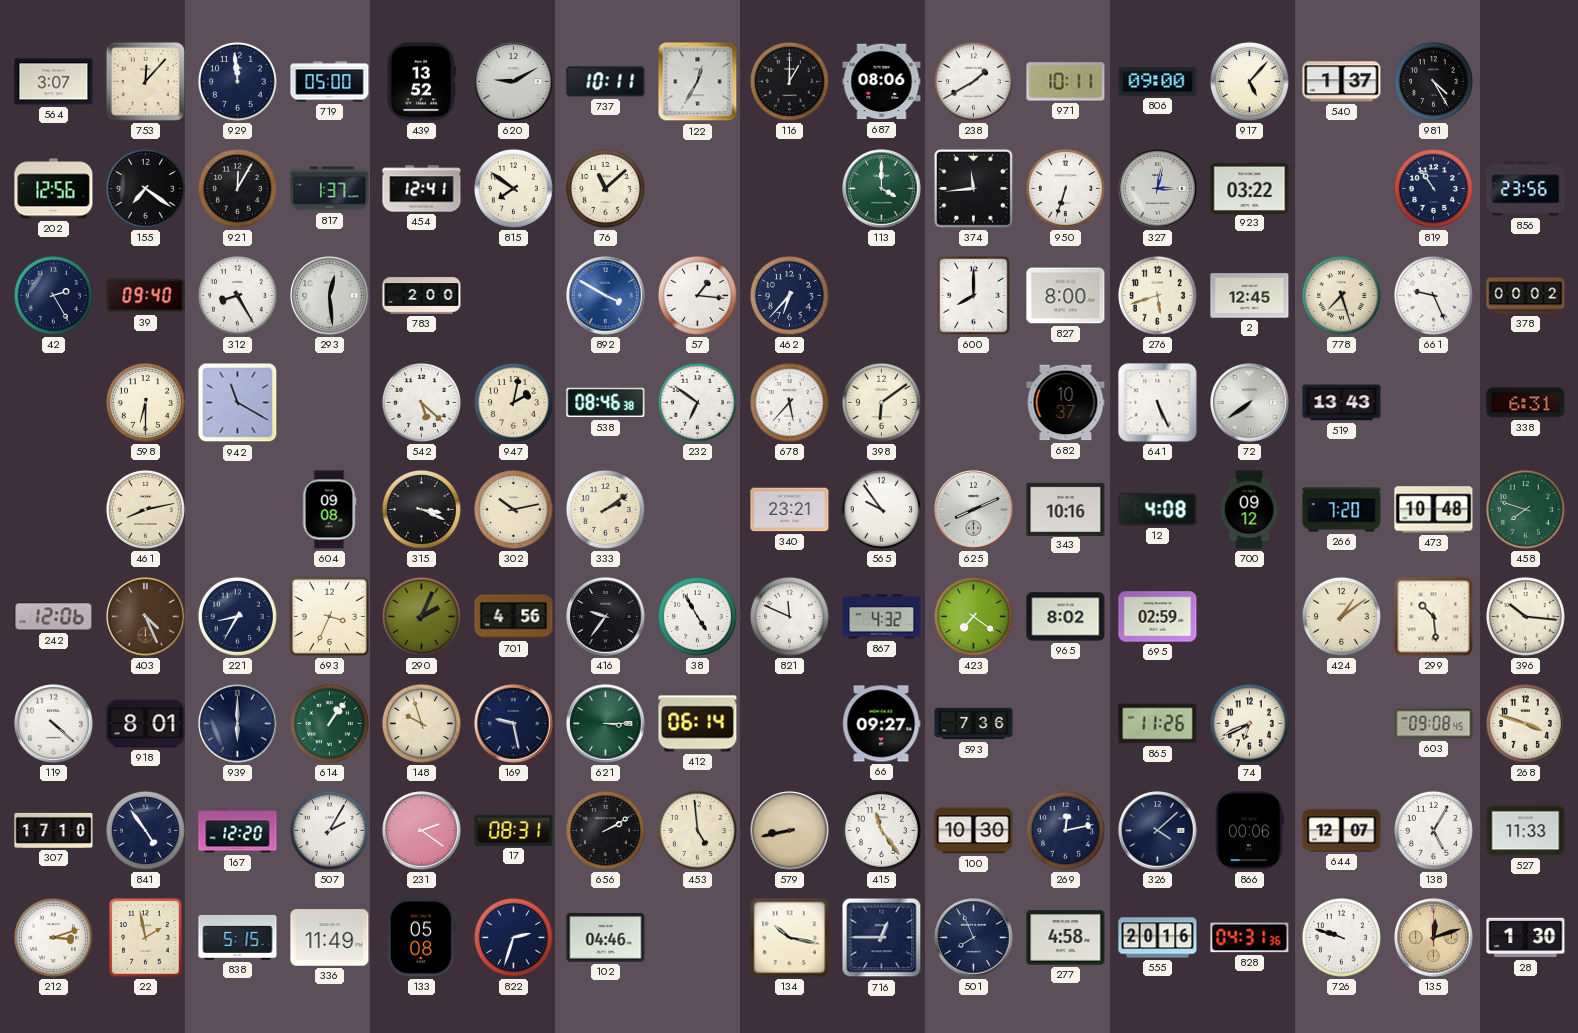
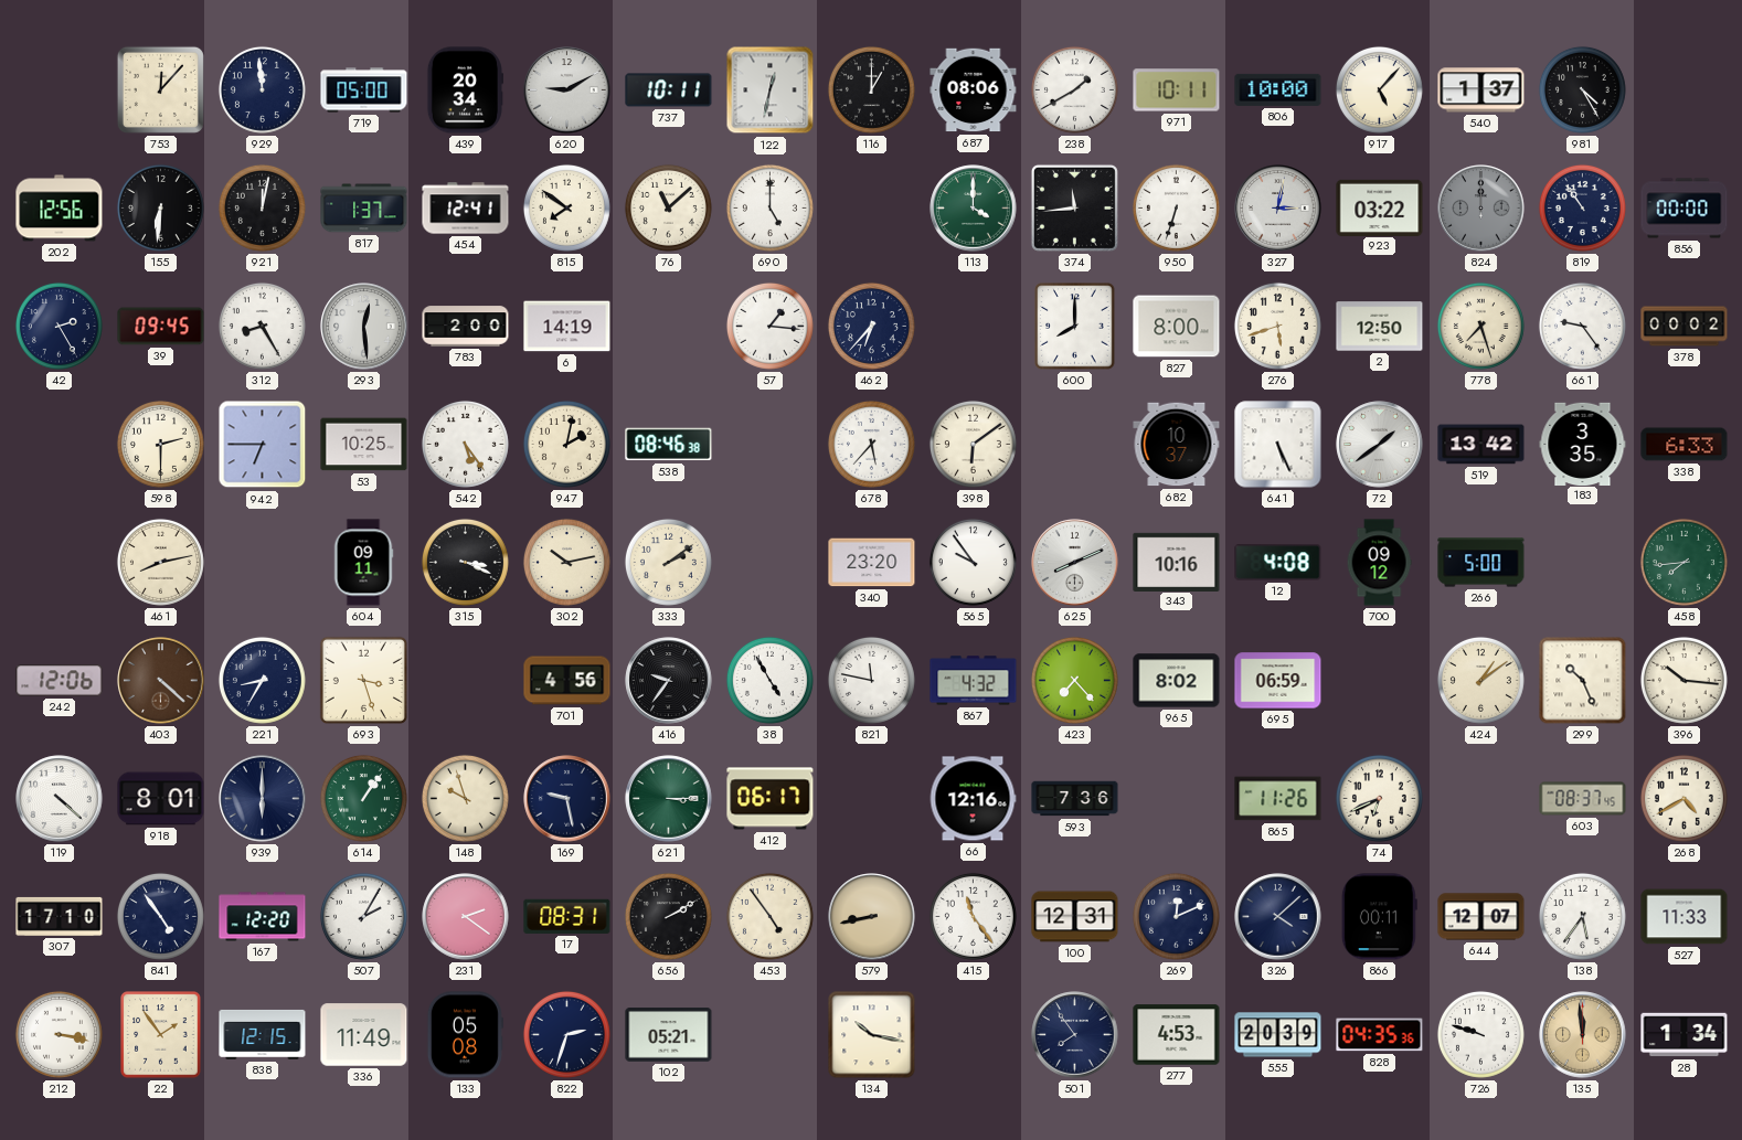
564: 3:07 -> none (54, 82)
439: 13:52 -> 20:34 (465, 90)
122: 12:35 -> 12:32 (771, 90)
806: 09:00 -> 10:00 (1278, 89)
155: 7:21 -> 6:31 (160, 207)
921: 12:05 -> 12:02 (262, 207)
690: none -> 5:00 (769, 207)
824: none -> 12:00 (1481, 209)
856: 23:56 -> 00:00 (1685, 209)
39: 09:40 -> 09:45 (161, 327)
6: none -> 14:19 (567, 327)
892: 3:50 -> none (606, 296)
2: 12:45 -> 12:50 (1380, 327)
661: 9:26 -> 9:24 (1582, 326)
598: 6:30 -> 2:30 (160, 444)
942: 11:20 -> 6:45 (263, 445)
53: none -> 10:25 (364, 445)
542: 5:22 -> 5:24 (465, 444)
232: 6:51 -> none (697, 402)
72: 7:39 -> 1:39 (1380, 445)
519: 13:43 -> 13:42 (1481, 445)
183: none -> 3:35 (1583, 444)
338: 6:31 -> 6:33 (1685, 445)
604: 09:08 -> 09:11 (363, 563)
340: 23:21 -> 23:20 (872, 563)
266: 7:20 -> 5:00 (1481, 563)
473: 10:48 -> none (1434, 510)
458: 7:48 -> 7:44 (1683, 562)
403: 4:26 -> 4:22 (161, 681)
693: 3:34 -> 3:27 (363, 680)
290: 2:04 -> none (421, 616)
821: 11:49 -> 11:47 (871, 680)
423: 7:21 -> 7:23 (1074, 680)
695: 02:59 -> 06:59 (1278, 681)
299: 10:29 -> 10:26 (1583, 681)
412: 06:14 -> 06:17 (771, 799)
66: 09:27 -> 12:16 (973, 799)
603: 09:08 -> 08:37 (1583, 799)
268: 3:48 -> 4:40 (1683, 798)
453: 4:59 -> 4:54 (769, 916)
100: 10:30 -> 12:31 (1075, 917)
269: 12:13 -> 12:11 (1176, 916)
866: 00:06 -> 00:11 (1379, 917)
138: 5:05 -> 5:36 (1582, 916)
212: 3:12 -> 3:17 (59, 1034)
22: 1:58 -> 1:54 (161, 1035)
838: 5:15 -> 12:15 (263, 1034)
102: 04:46 -> 05:21 (669, 1035)
716: 12:45 -> none (882, 938)
501: 7:56 -> 7:54 (1075, 1035)
277: 4:58 -> 4:53 (1177, 1035)
555: 20:16 -> 20:39 (1278, 1035)
828: 04:31 -> 04:35 (1380, 1035)
135: 12:12 -> 11:59 (1583, 1035)
28: 1:30 -> 1:34 (1685, 1035)
